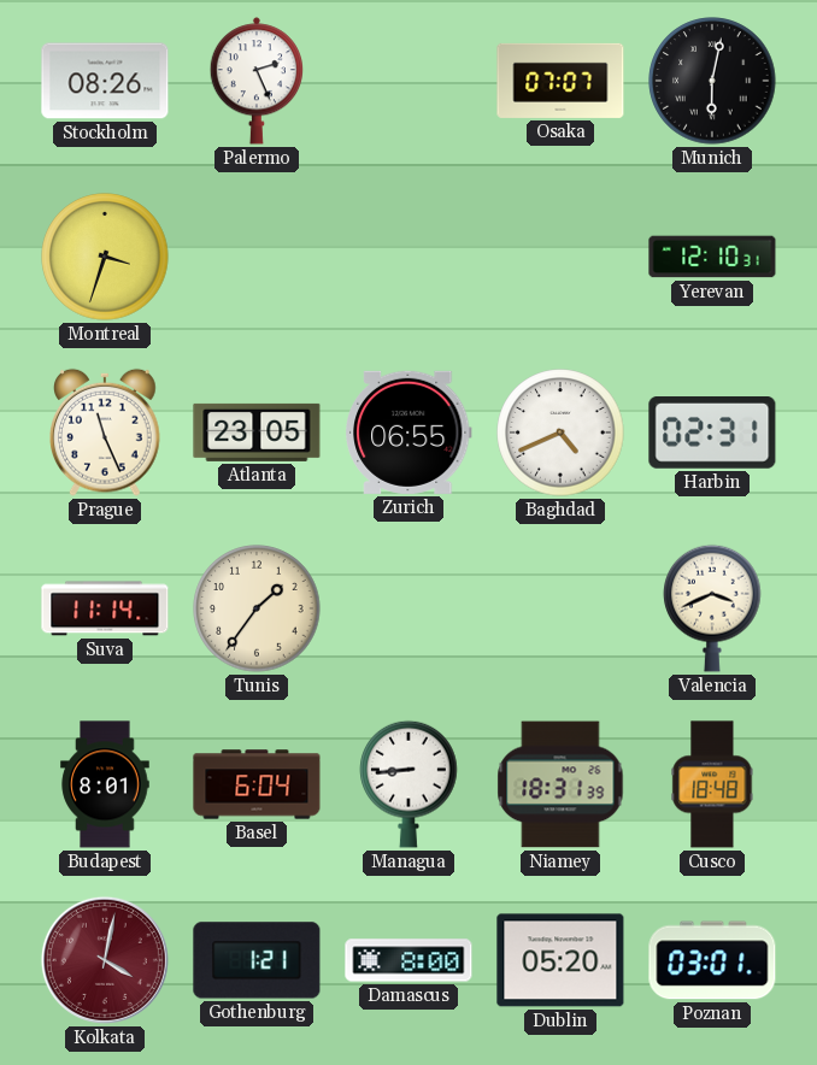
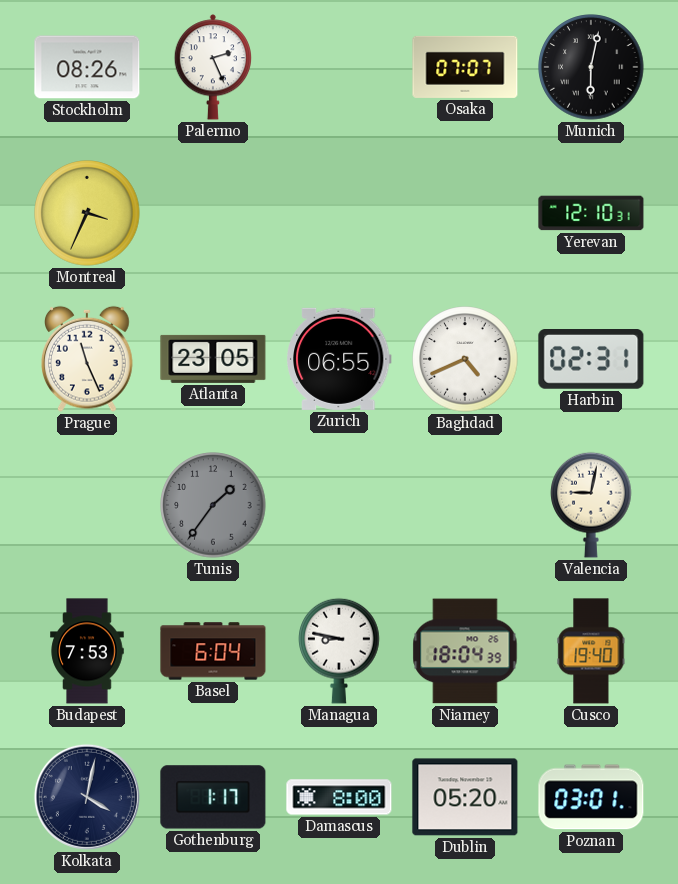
Montreal: 3:33 -> 3:34 (87, 213)
Suva: 11:14 -> none (105, 608)
Tunis dial: cream -> grey (213, 505)
Valencia: 3:41 -> 9:02 (591, 505)
Budapest: 8:01 -> 7:53 (87, 651)
Managua: 8:44 -> 8:47 (339, 651)
Niamey: 18:31 -> 18:04 (465, 651)
Cusco: 18:48 -> 19:40 (591, 651)
Kolkata dial: burgundy -> navy (87, 797)
Gothenburg: 1:21 -> 1:17 (213, 797)
